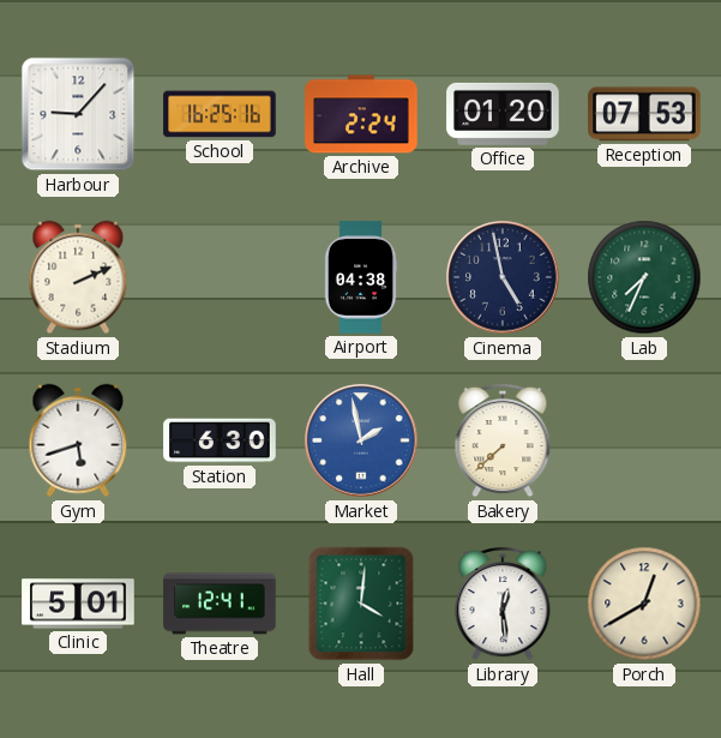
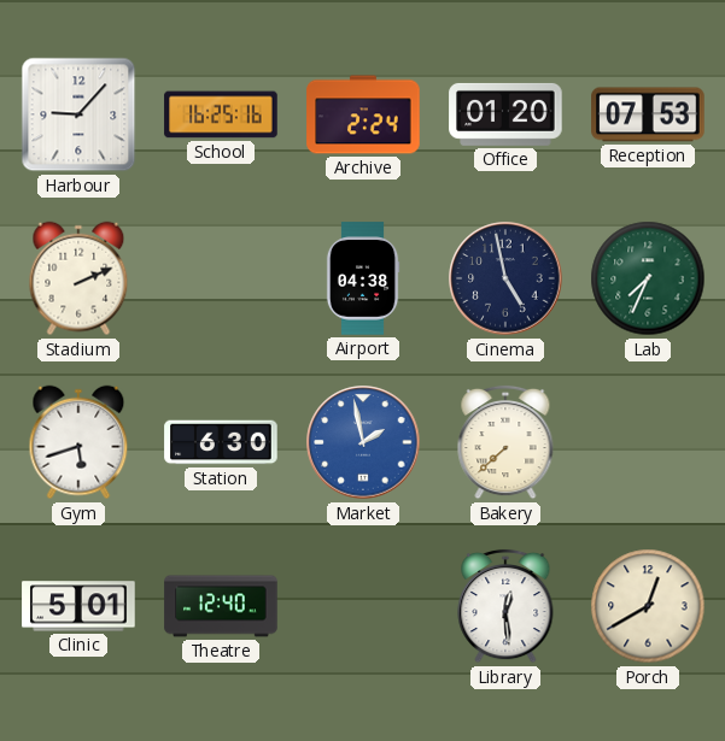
Theatre: 12:41 -> 12:40 (221, 606)
Hall: 4:01 -> none (361, 604)
